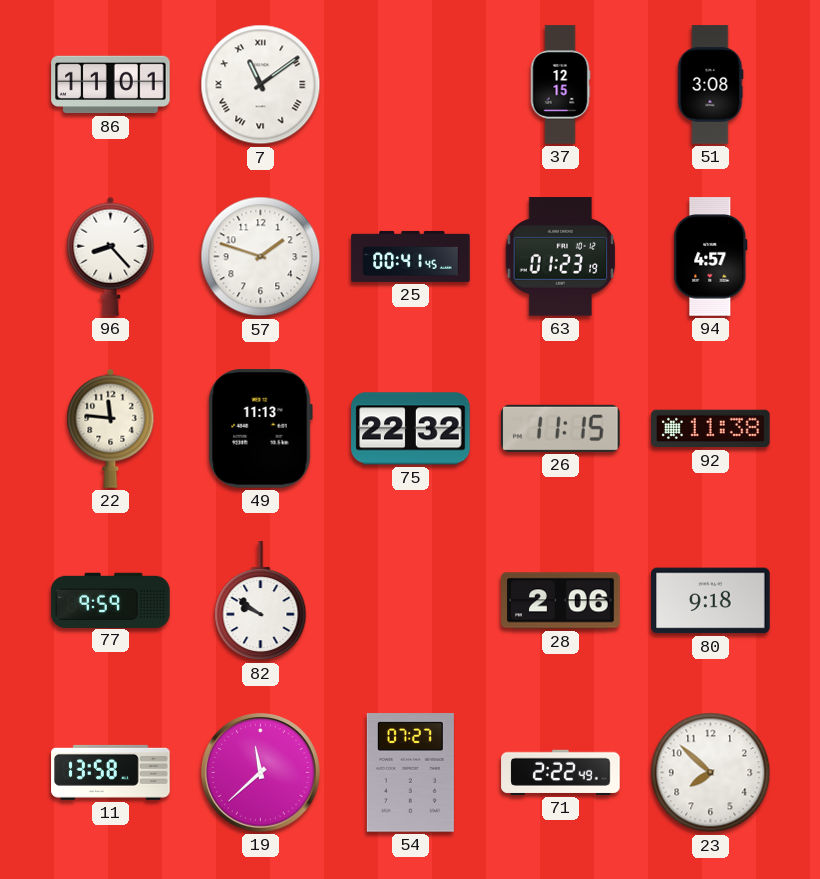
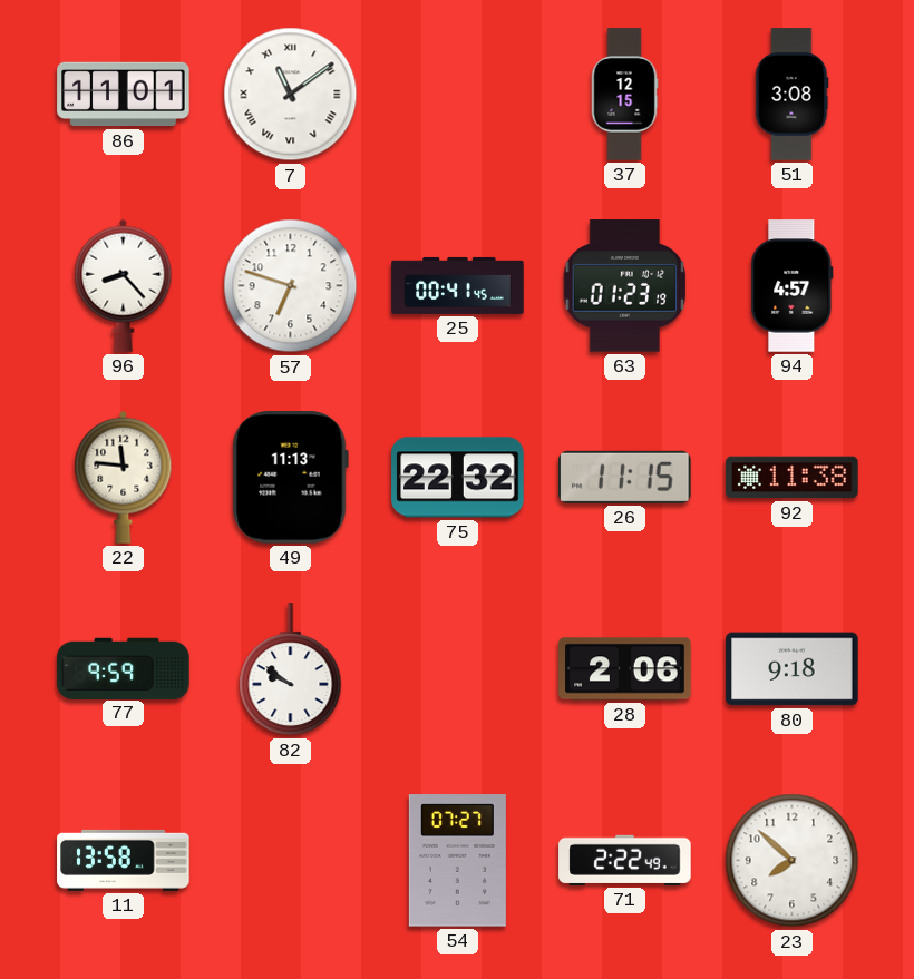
57: 1:48 -> 6:48 (291, 286)
19: 11:38 -> none (261, 773)
